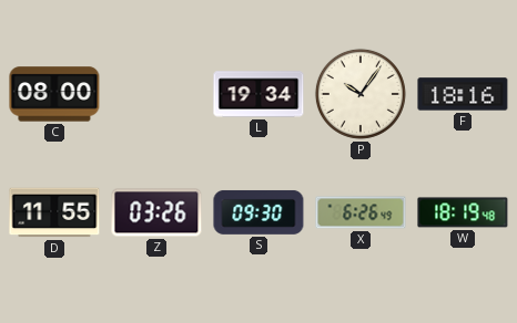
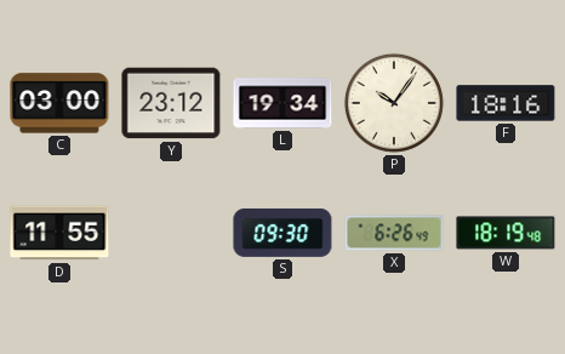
C: 08:00 -> 03:00 (59, 103)
Y: none -> 23:12 (171, 103)
Z: 03:26 -> none (156, 212)
